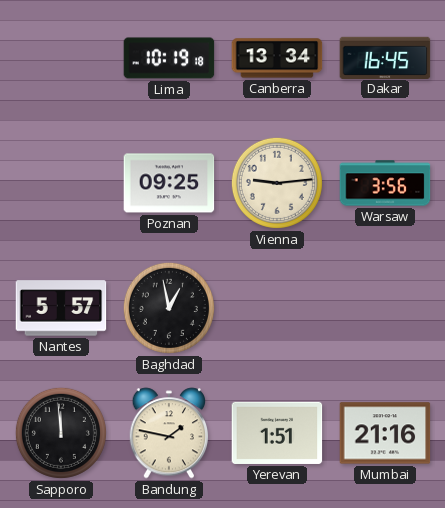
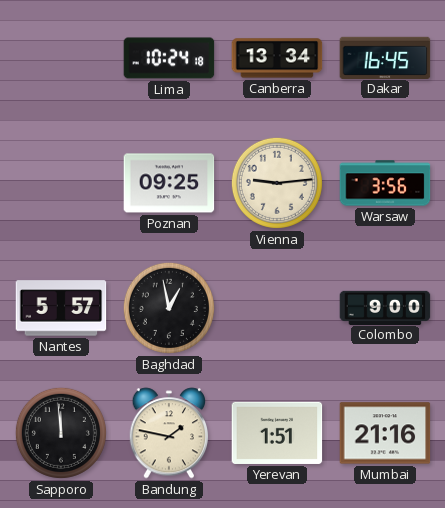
Lima: 10:19 -> 10:24 (169, 58)
Colombo: none -> 9:00 (385, 307)
